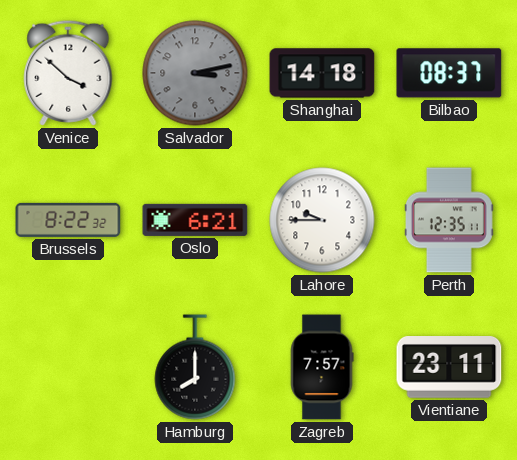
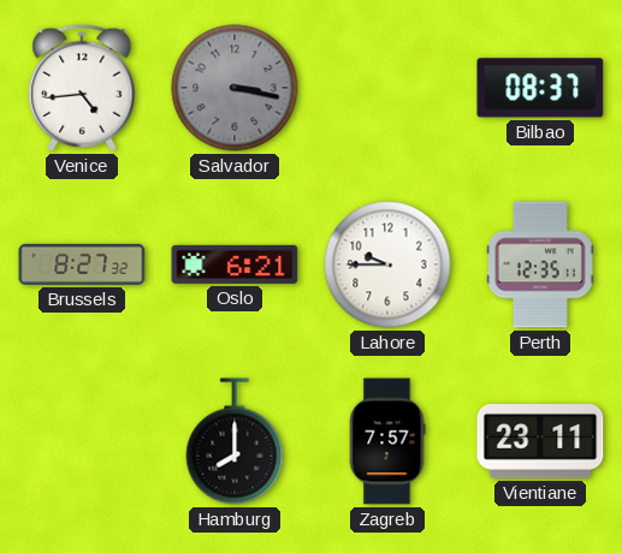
Venice: 3:52 -> 4:44 (82, 88)
Salvador: 3:13 -> 3:17 (235, 88)
Shanghai: 14:18 -> none (322, 73)
Brussels: 8:22 -> 8:27 (82, 264)
